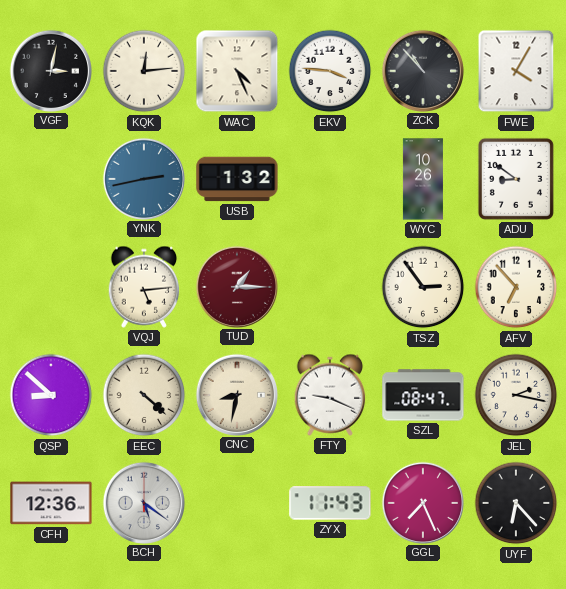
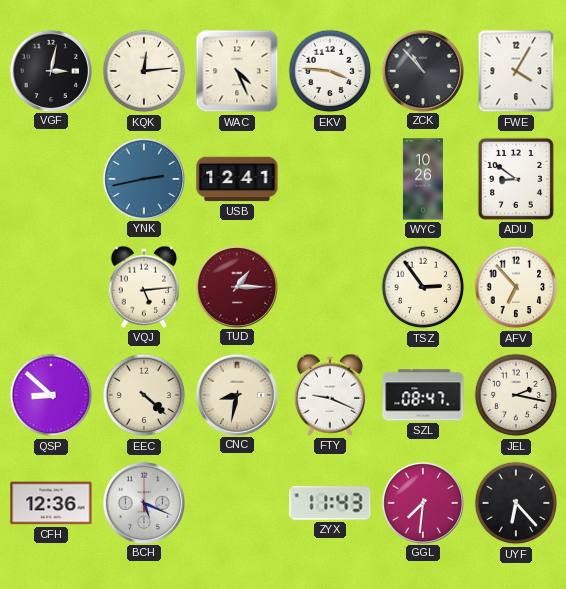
USB: 1:32 -> 12:41 (237, 179)
BCH: 5:21 -> 5:19 (143, 502)
GGL: 7:26 -> 7:31 (422, 502)
